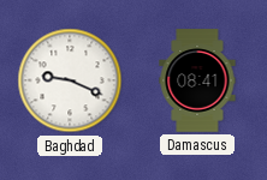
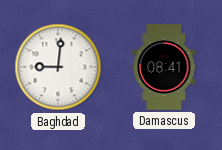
Baghdad: 9:19 -> 9:01 (58, 67)
